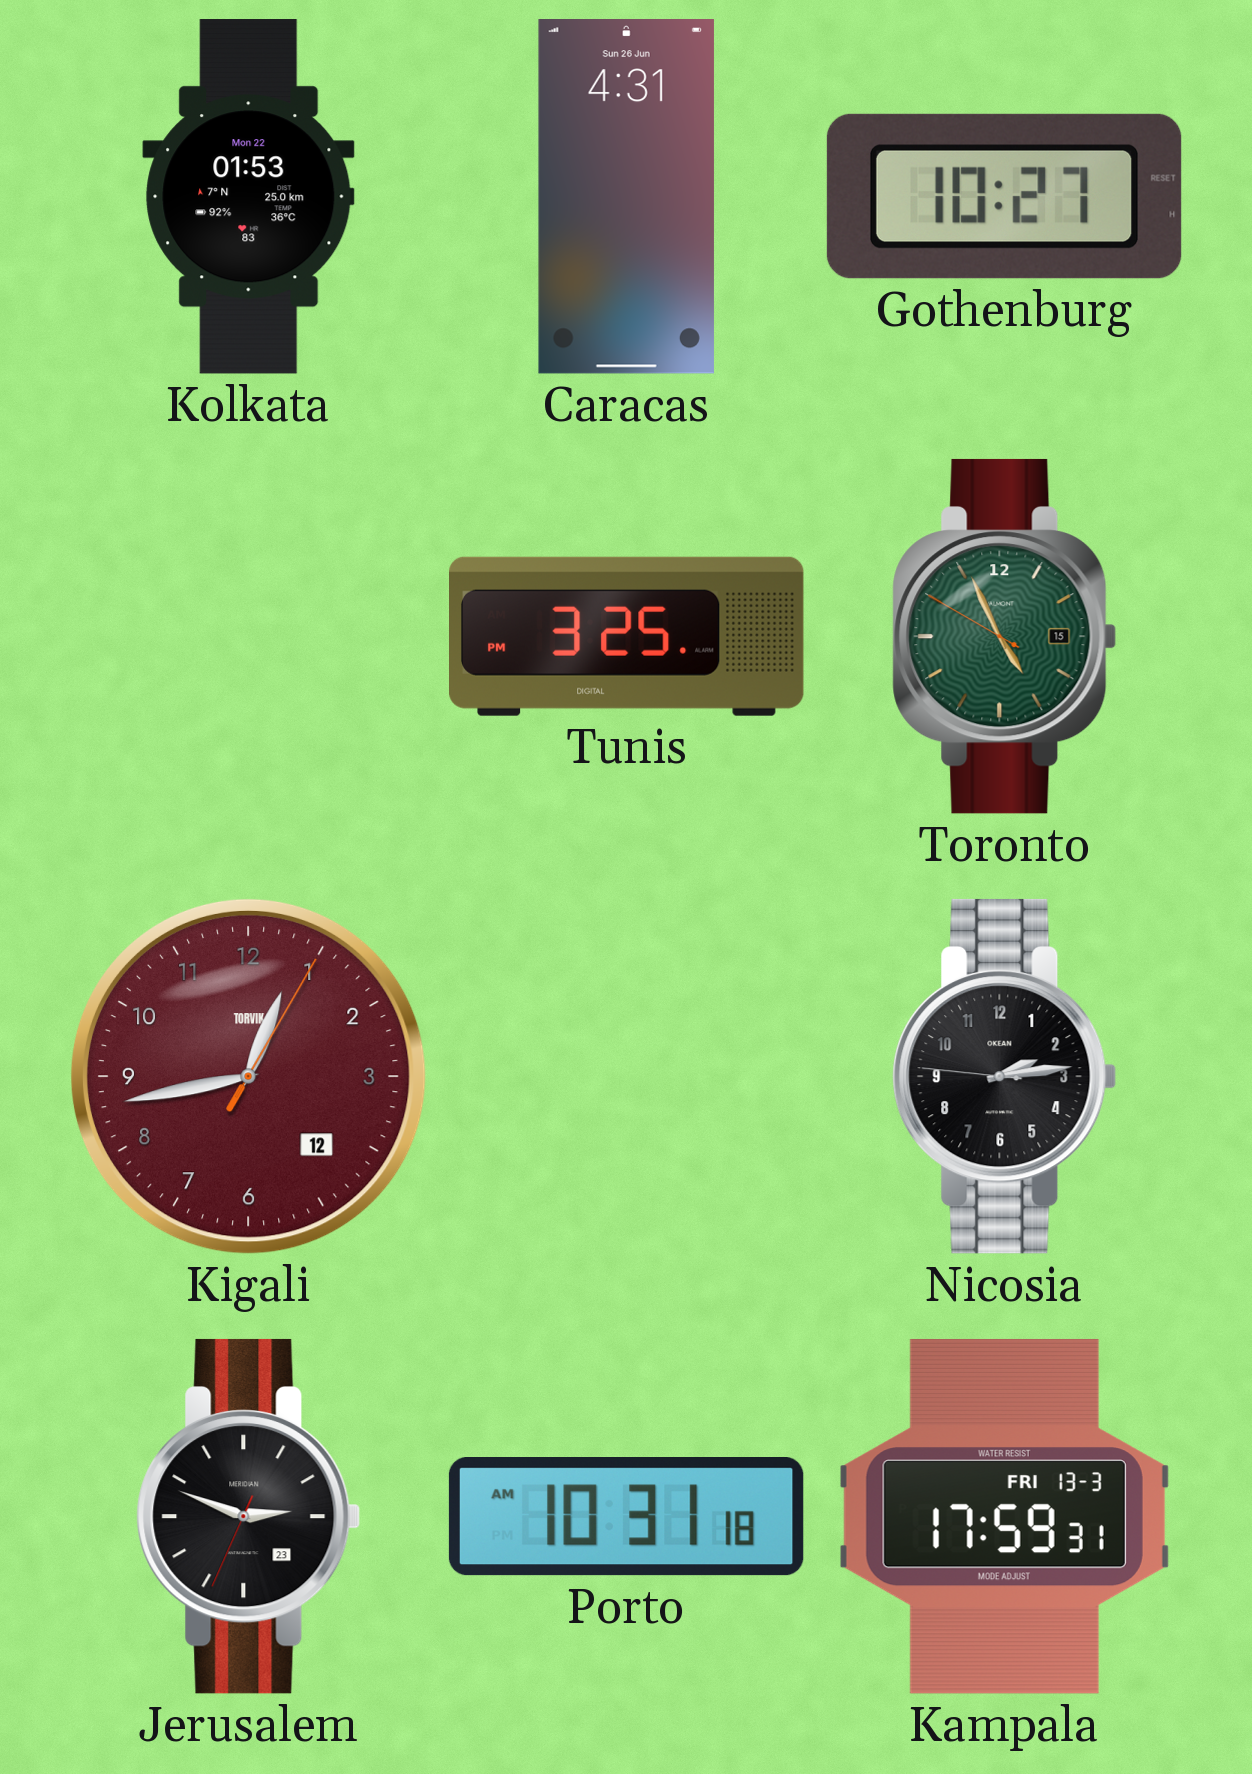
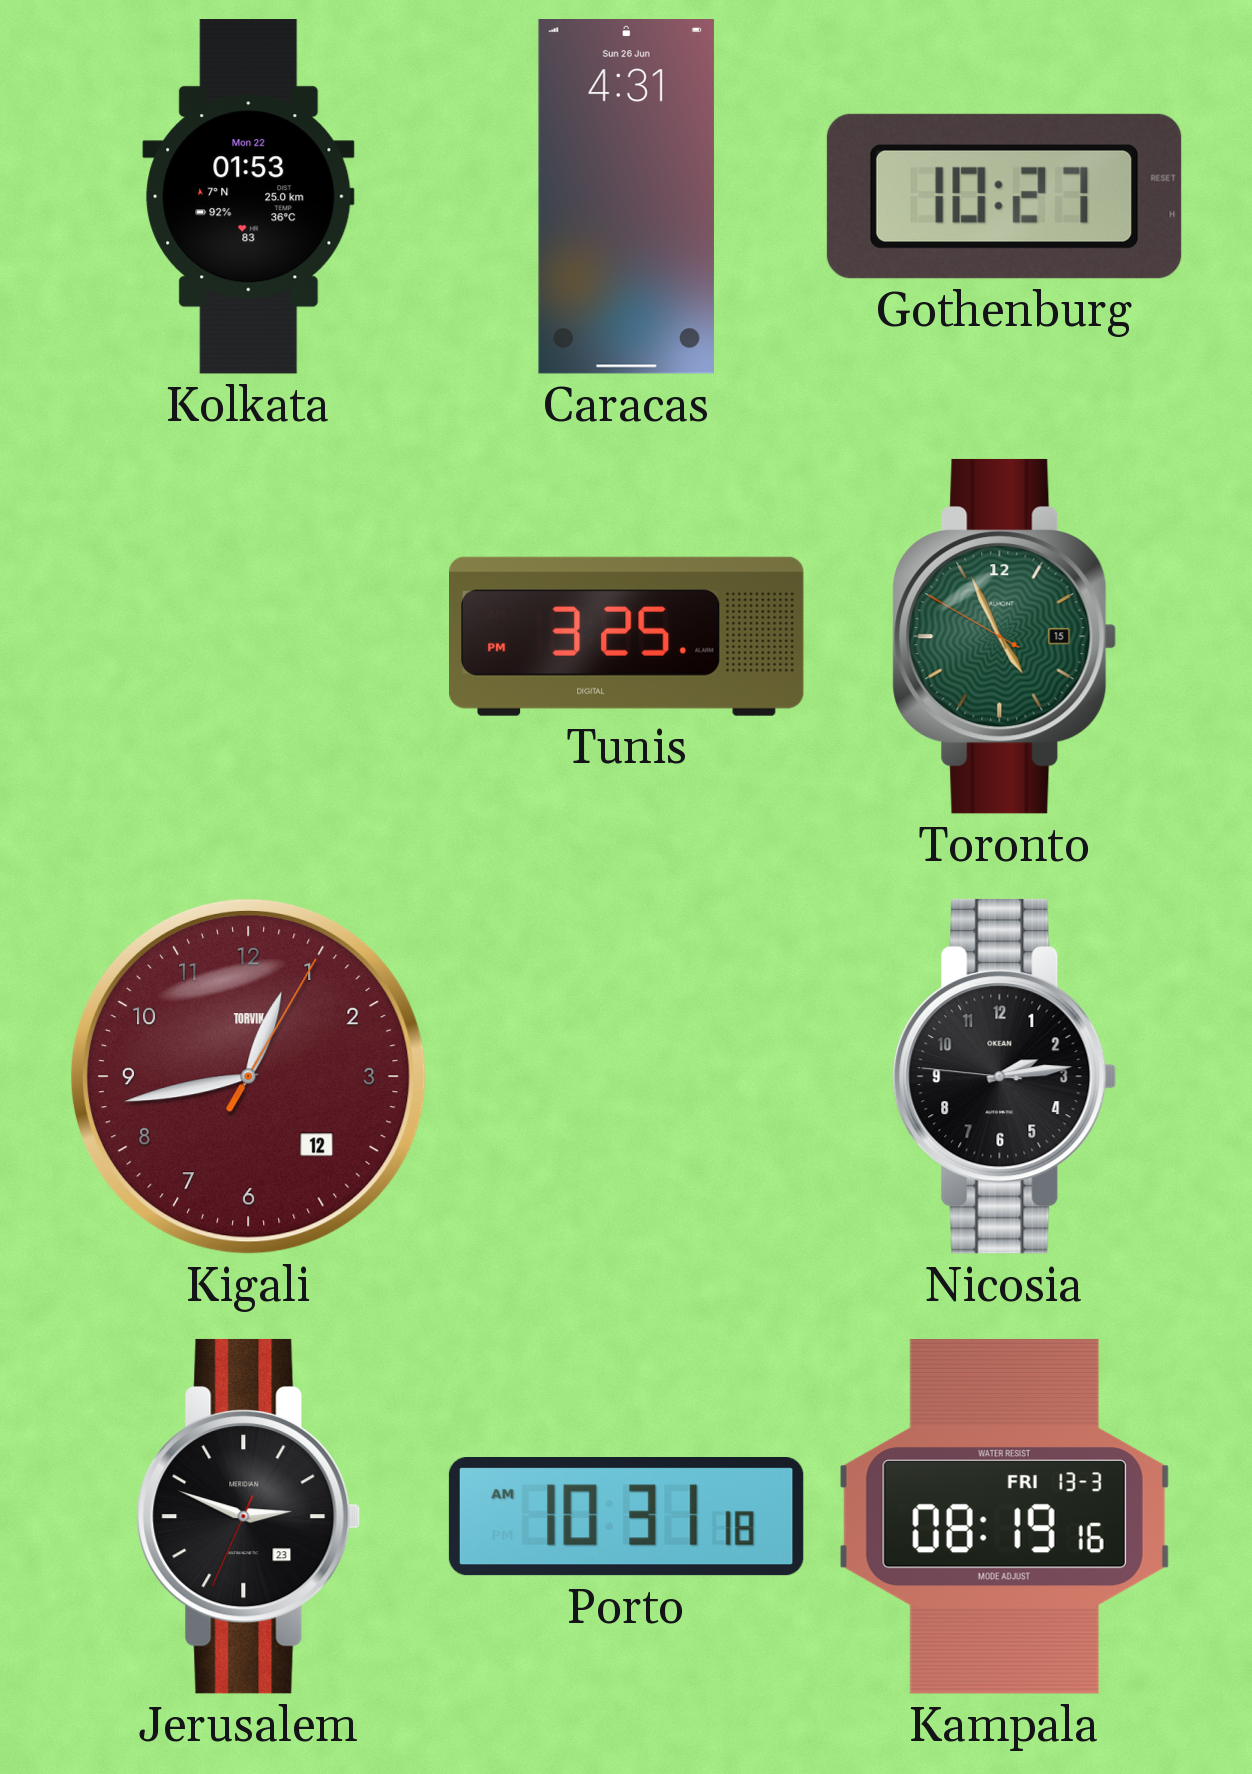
Kampala: 17:59 -> 08:19 (1004, 1516)
